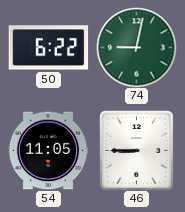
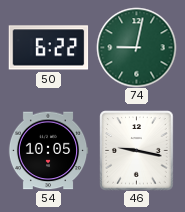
54: 11:05 -> 10:05 (48, 151)
46: 8:45 -> 9:17 (137, 150)
